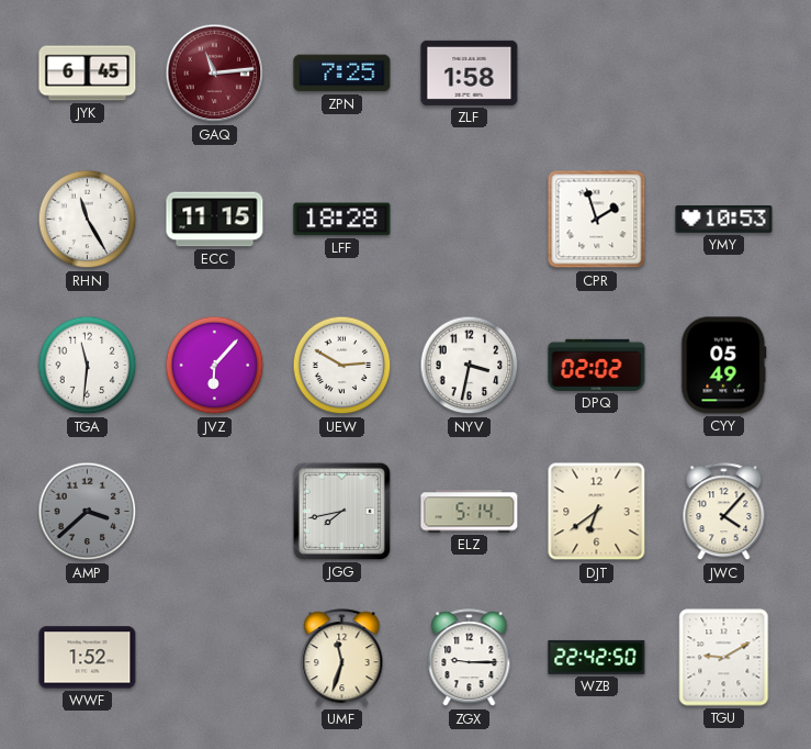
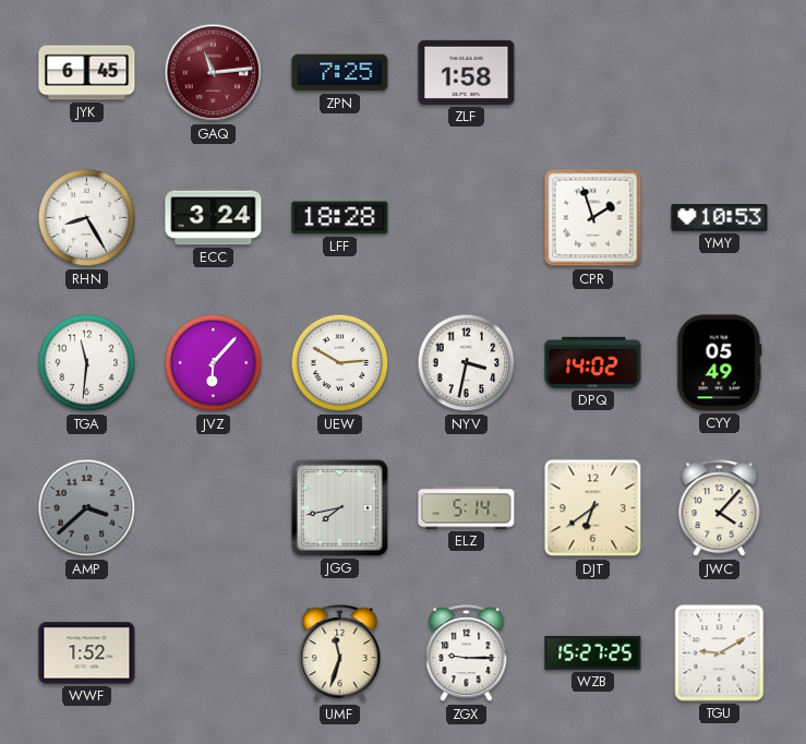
RHN: 11:25 -> 8:25 (87, 218)
ECC: 11:15 -> 3:24 (214, 218)
DPQ: 02:02 -> 14:02 (593, 362)
WZB: 22:42 -> 15:27 (593, 652)
